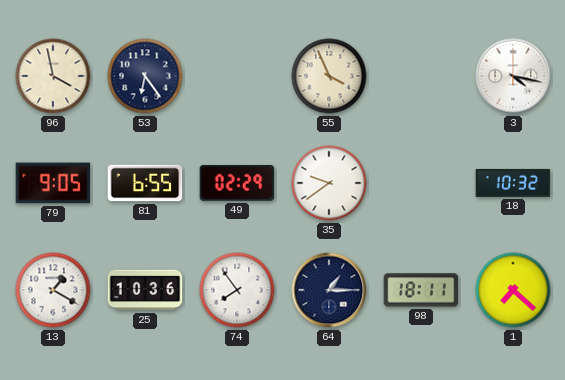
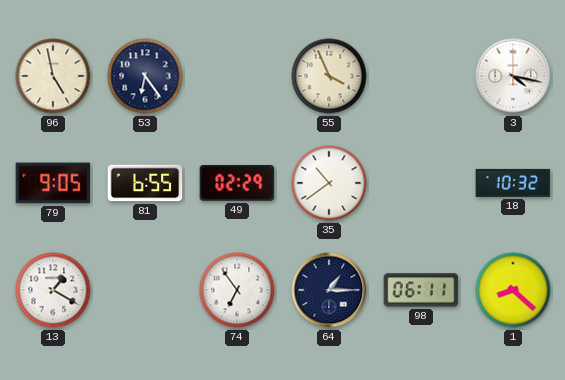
96: 3:58 -> 4:58 (53, 76)
35: 9:39 -> 10:39 (329, 183)
25: 10:36 -> none (145, 290)
74: 7:54 -> 6:54 (237, 290)
98: 18:11 -> 06:11 (421, 290)
1: 7:22 -> 8:22 (513, 290)
